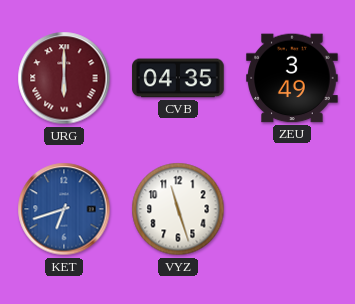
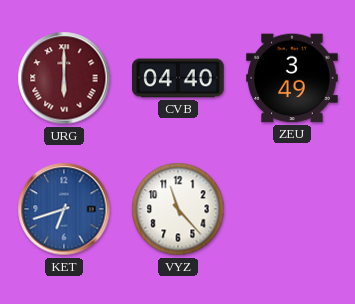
CVB: 04:35 -> 04:40 (178, 78)
VYZ: 11:27 -> 11:23 (178, 209)
